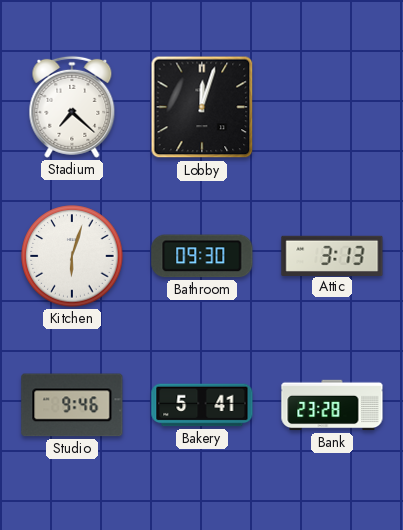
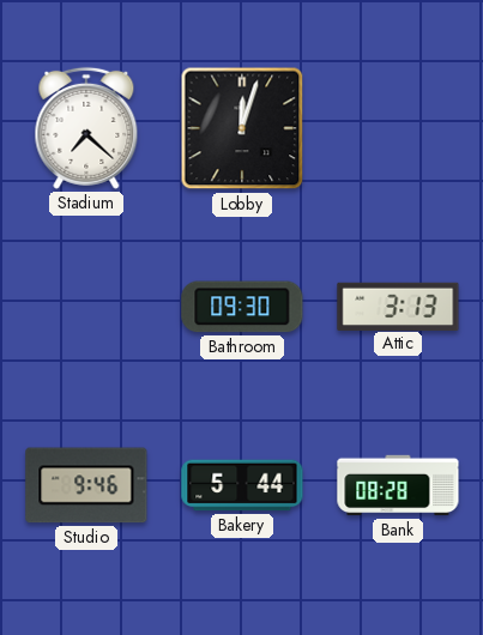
Kitchen: 6:03 -> none (72, 256)
Bakery: 5:41 -> 5:44 (242, 485)
Bank: 23:28 -> 08:28 (398, 485)
